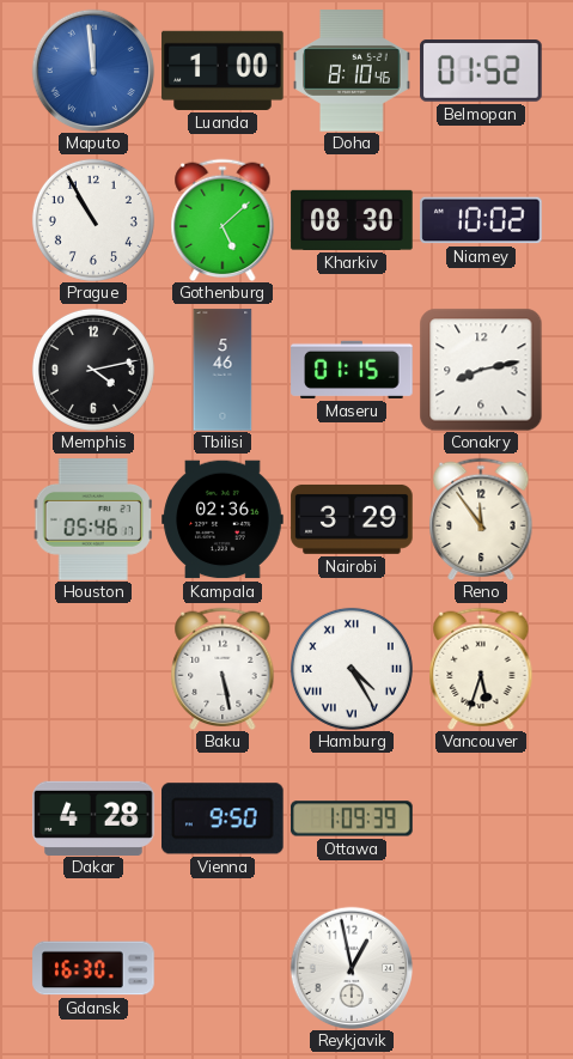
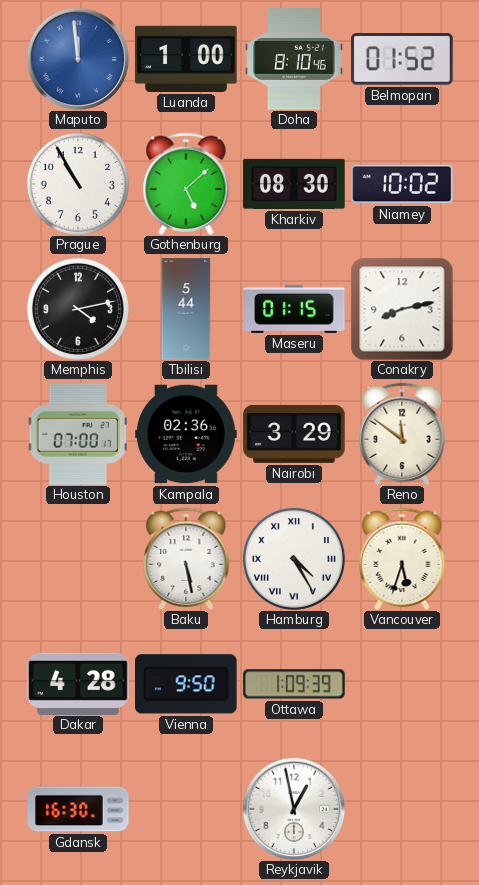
Tbilisi: 5:46 -> 5:44 (186, 309)
Houston: 05:46 -> 07:00 (78, 434)
Reno: 11:54 -> 11:51 (402, 434)
